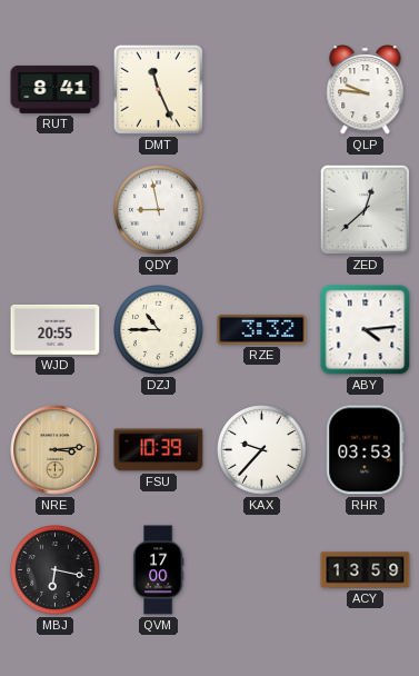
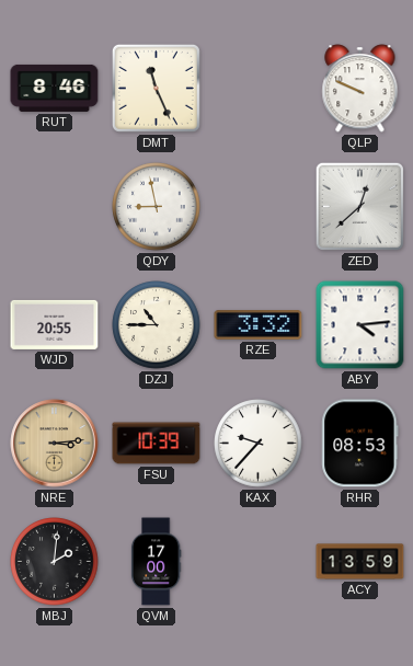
RUT: 8:41 -> 8:46 (55, 88)
QLP: 9:46 -> 9:49 (360, 89)
RHR: 03:53 -> 08:53 (360, 444)
MBJ: 6:17 -> 2:01 (55, 562)
